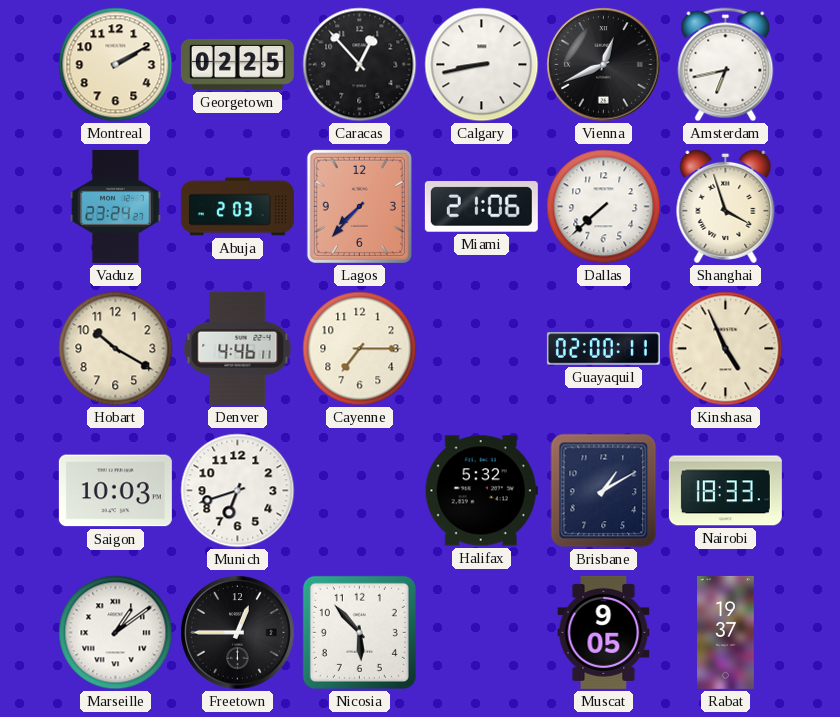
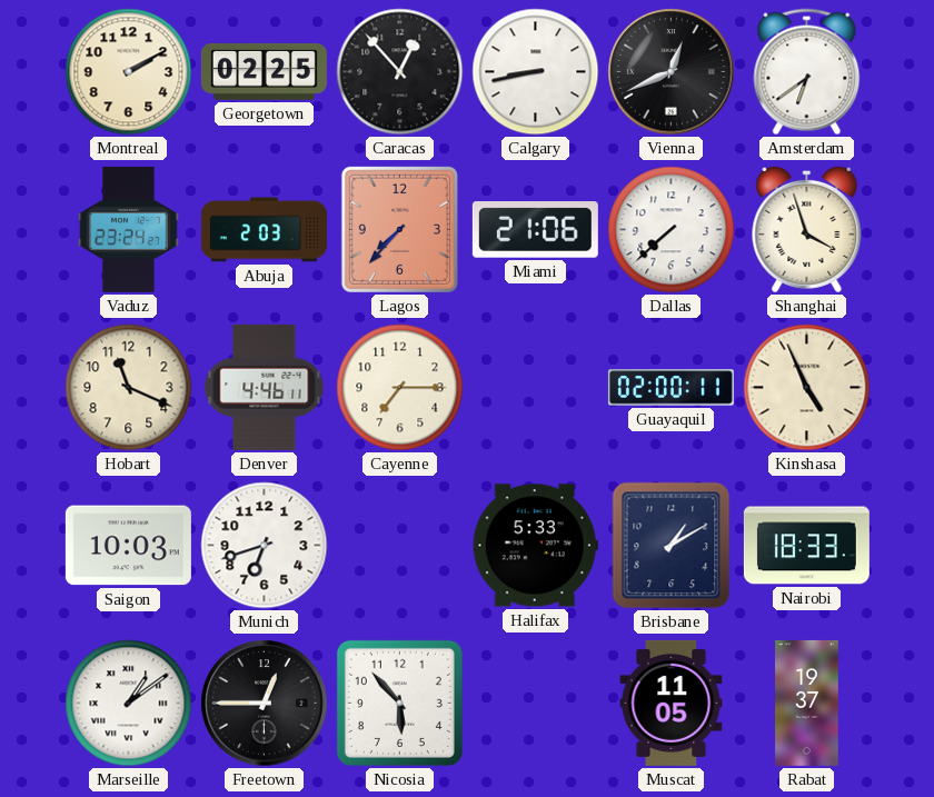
Amsterdam: 6:43 -> 6:39 (807, 72)
Hobart: 10:20 -> 11:19 (129, 388)
Halifax: 5:32 -> 5:33 (535, 546)
Muscat: 9:05 -> 11:05 (672, 703)
